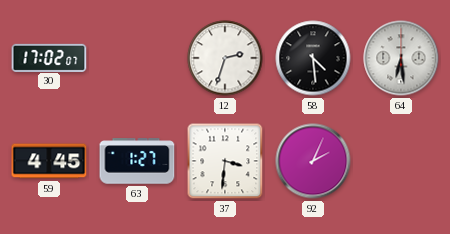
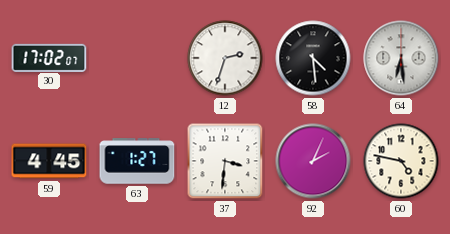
60: none -> 4:47 (401, 161)
